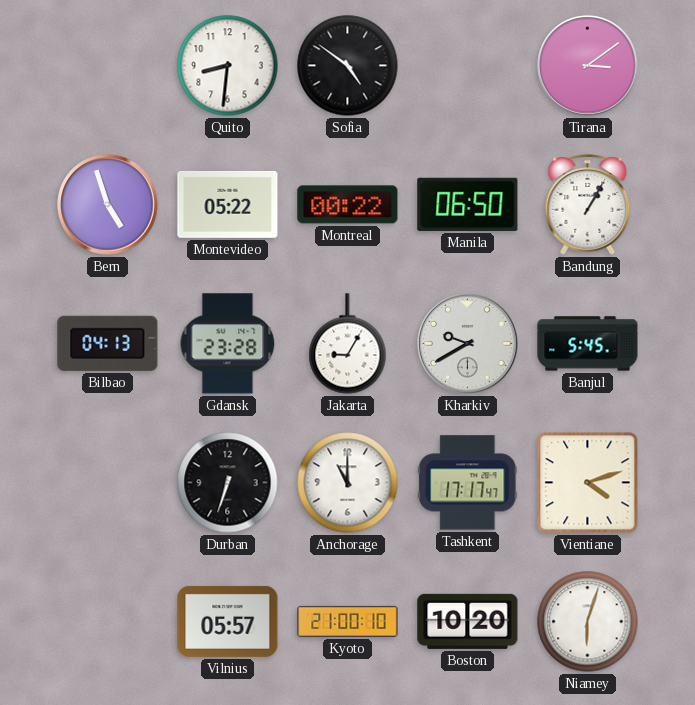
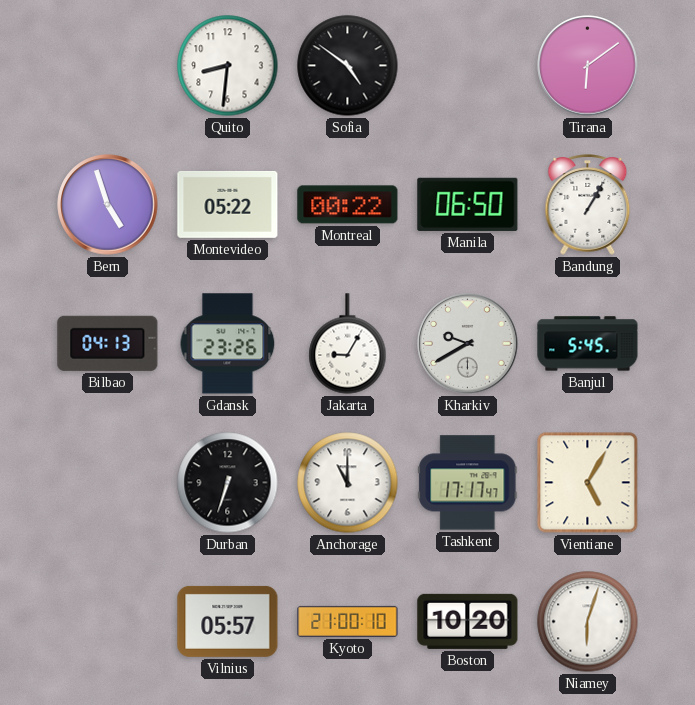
Tirana: 3:09 -> 6:09 (588, 66)
Gdansk: 23:28 -> 23:26 (228, 344)
Vientiane: 4:12 -> 5:05 (588, 483)
